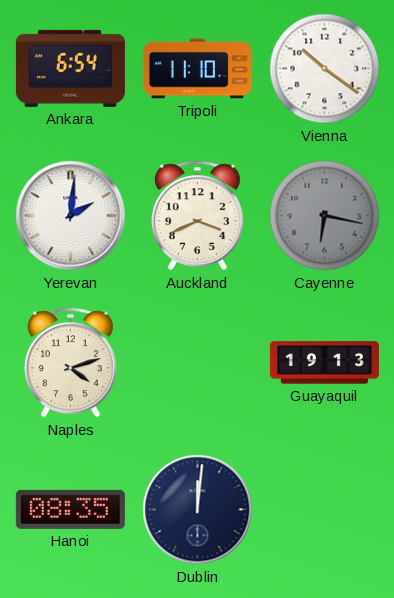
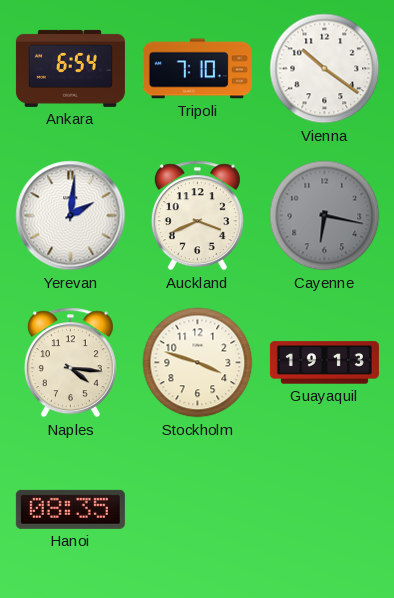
Tripoli: 11:10 -> 7:10 (197, 69)
Naples: 4:12 -> 4:16 (70, 363)
Stockholm: none -> 3:48 (198, 363)
Dublin: 12:01 -> none (198, 510)
